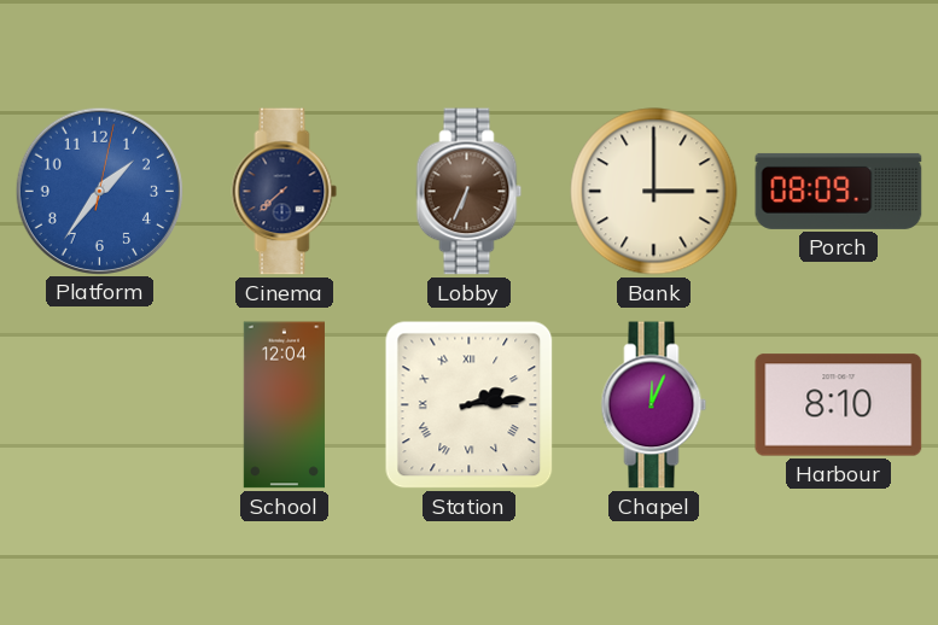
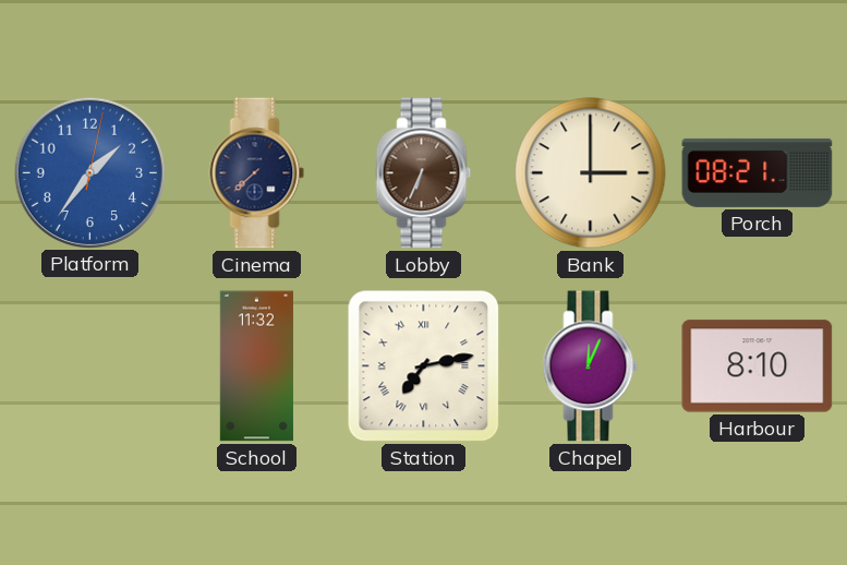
Porch: 08:09 -> 08:21 (758, 172)
School: 12:04 -> 11:32 (256, 366)
Station: 2:14 -> 7:13 (424, 366)
